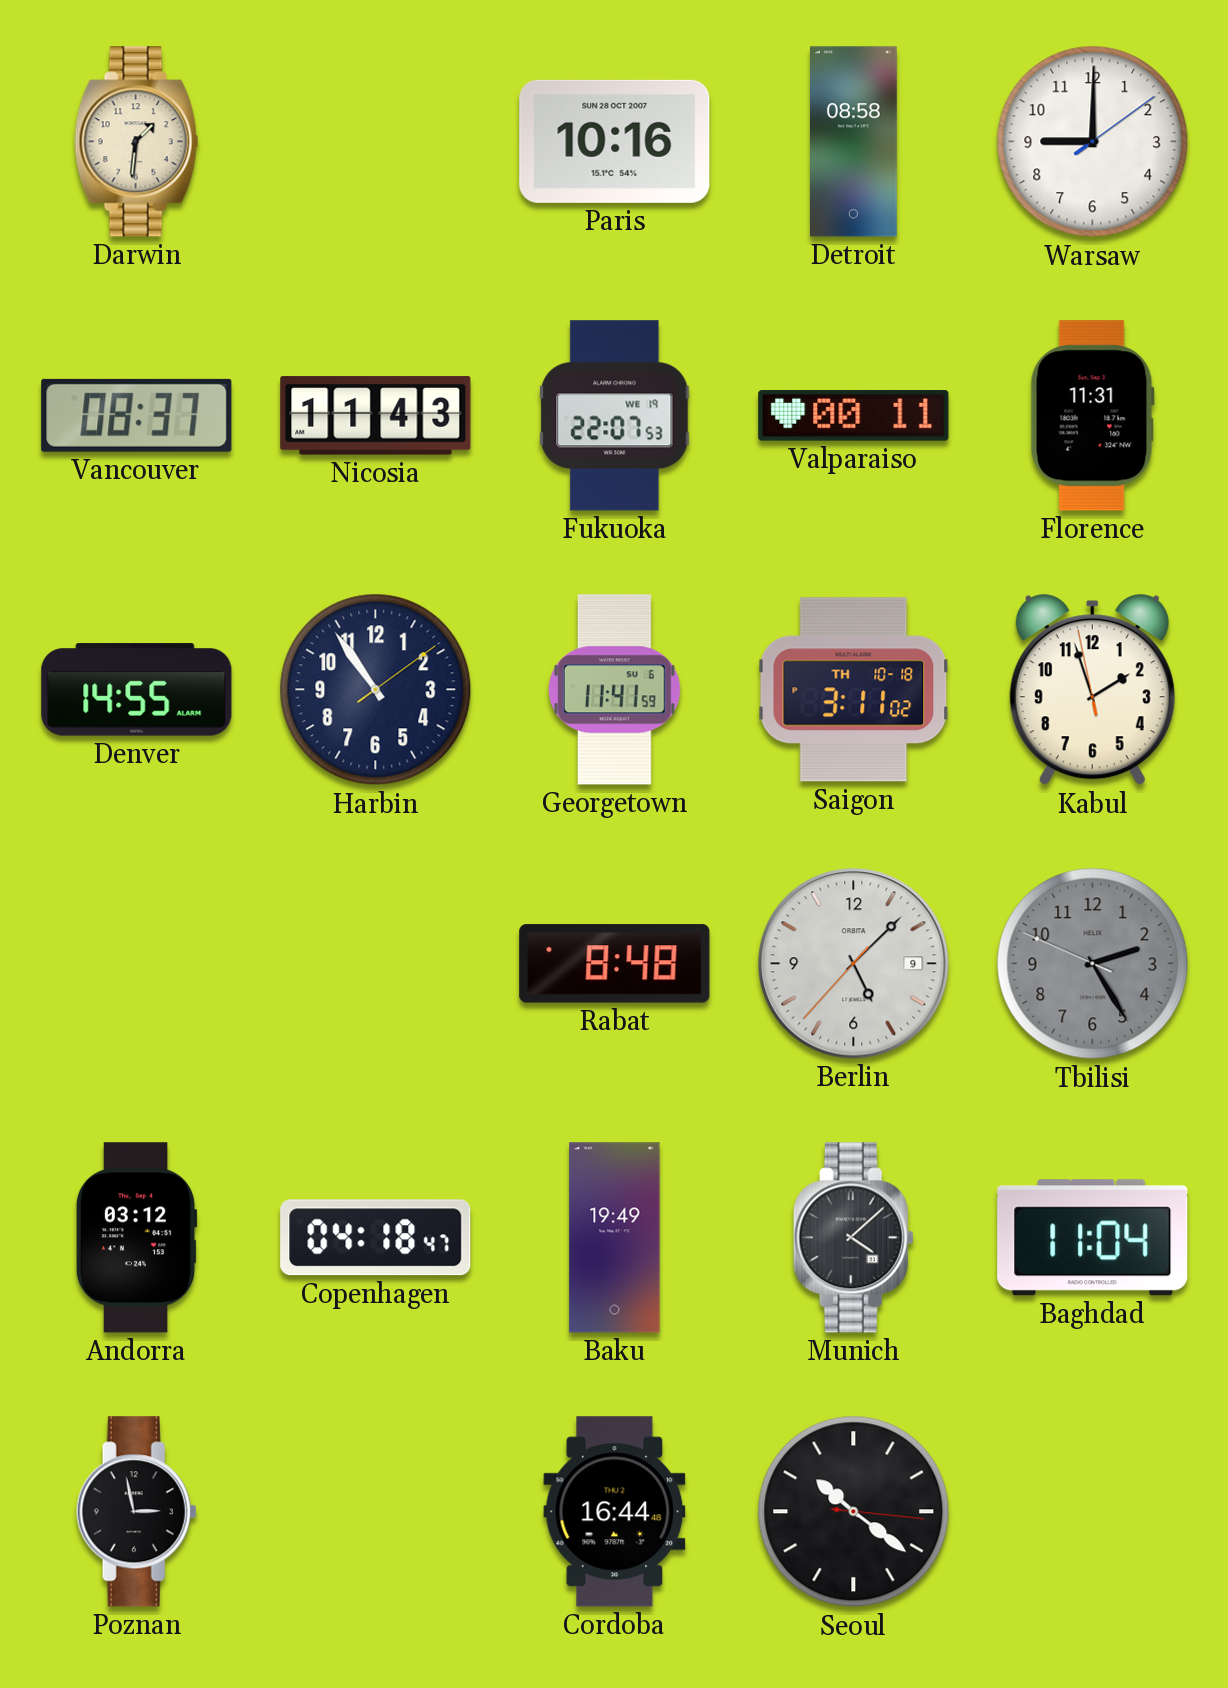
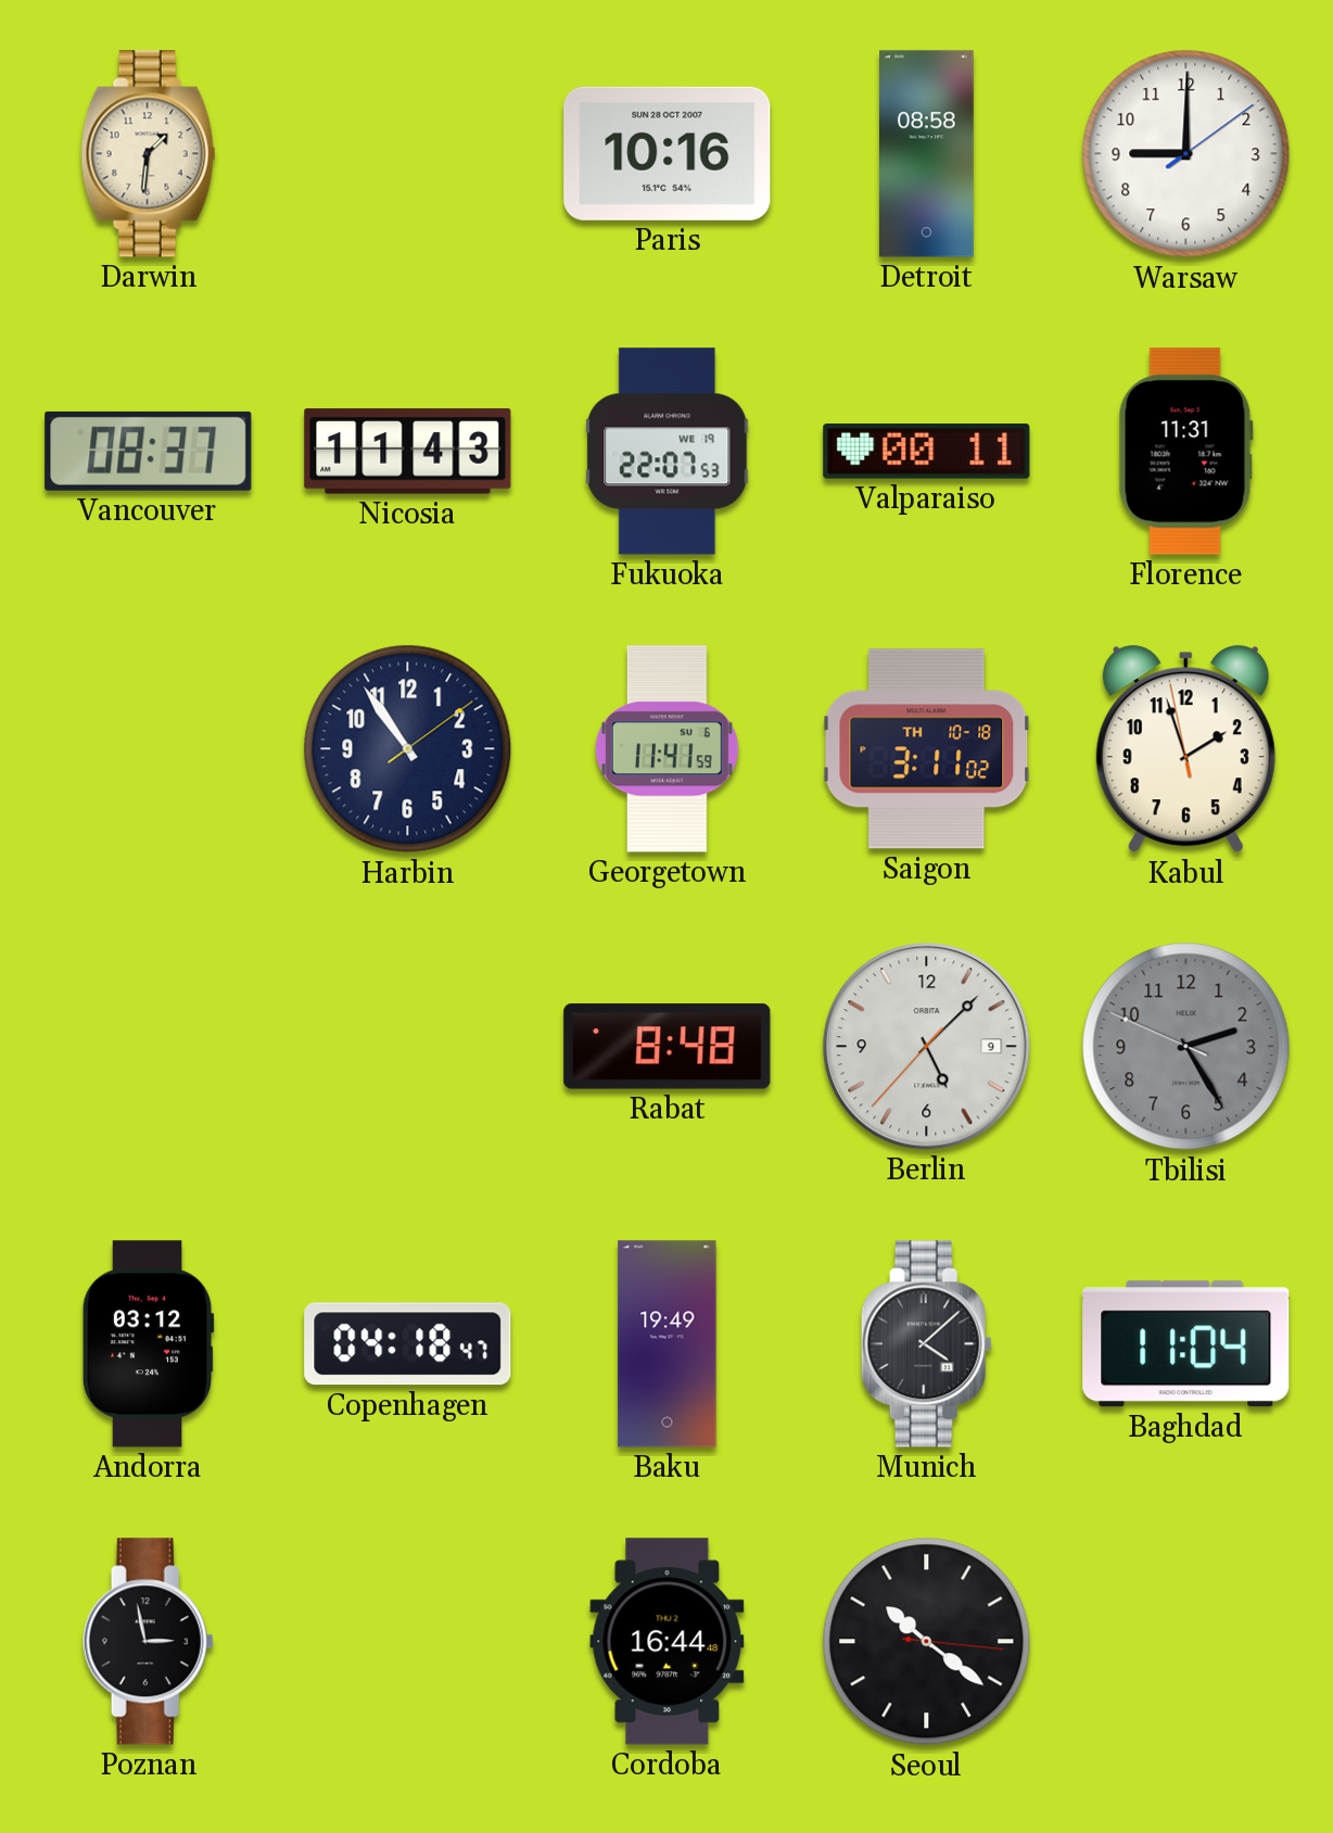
Denver: 14:55 -> none (137, 690)
